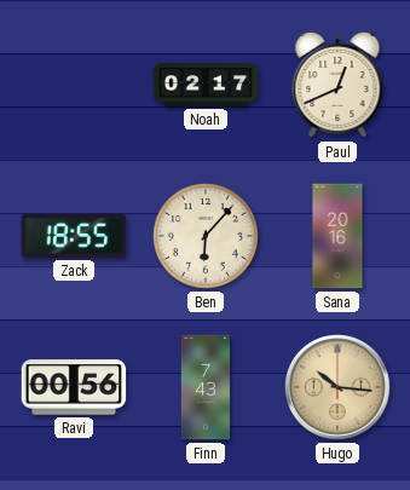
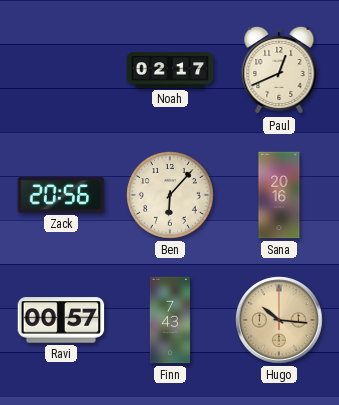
Zack: 18:55 -> 20:56 (61, 196)
Ravi: 00:56 -> 00:57 (61, 320)
